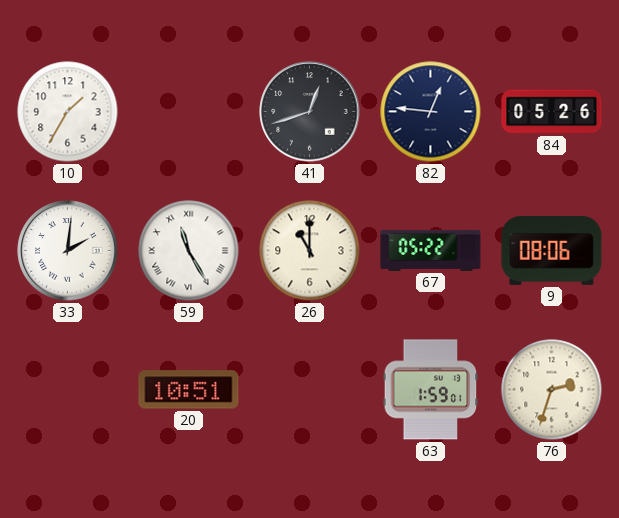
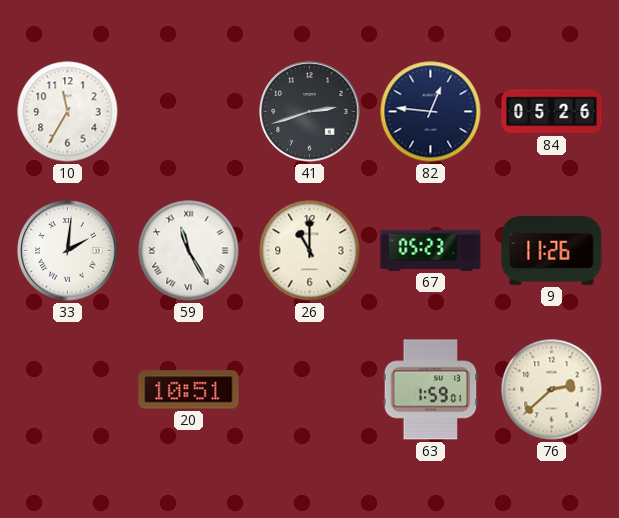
10: 1:35 -> 11:35 (68, 112)
41: 12:42 -> 2:42 (310, 112)
67: 05:22 -> 05:23 (431, 250)
9: 08:06 -> 11:26 (552, 250)
76: 2:33 -> 2:38 (552, 390)
